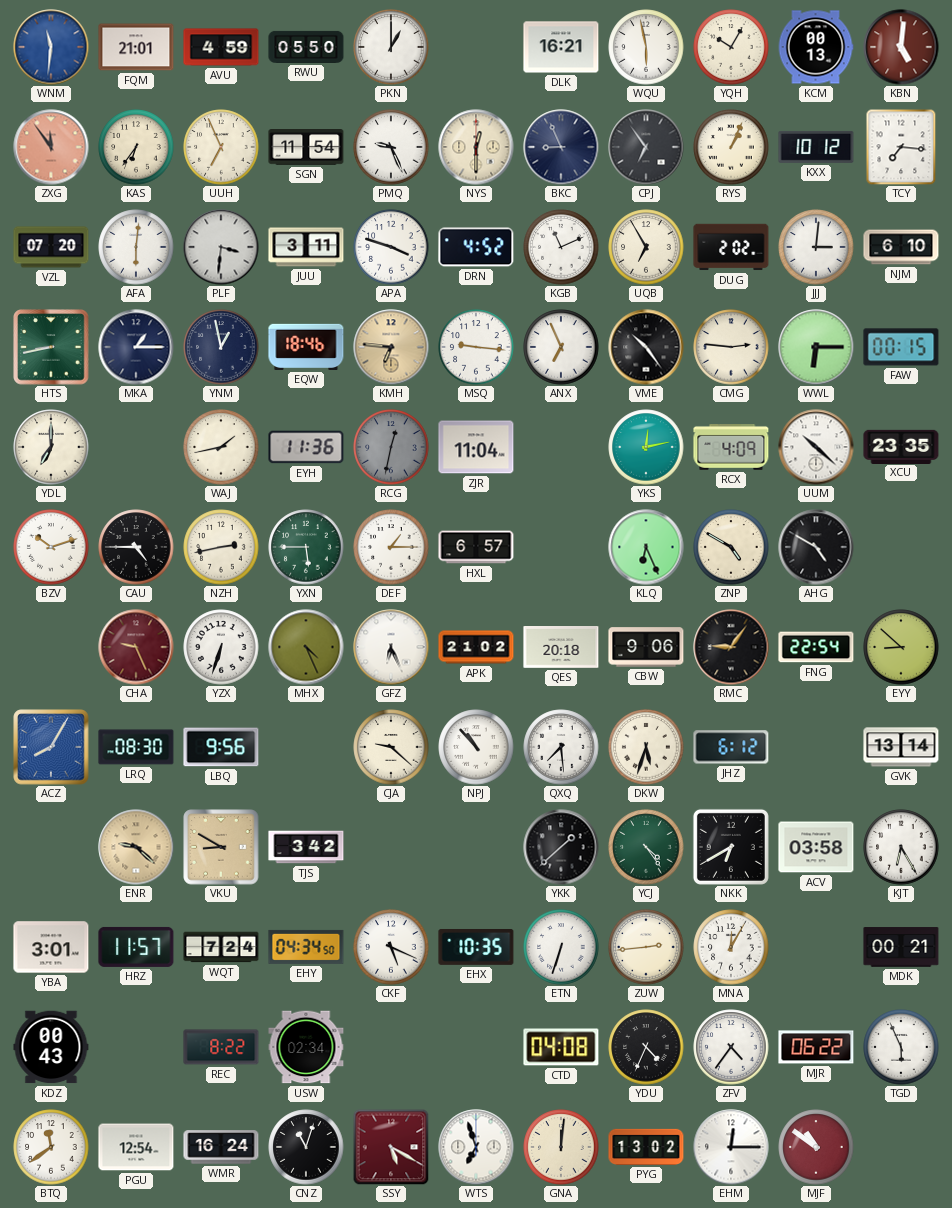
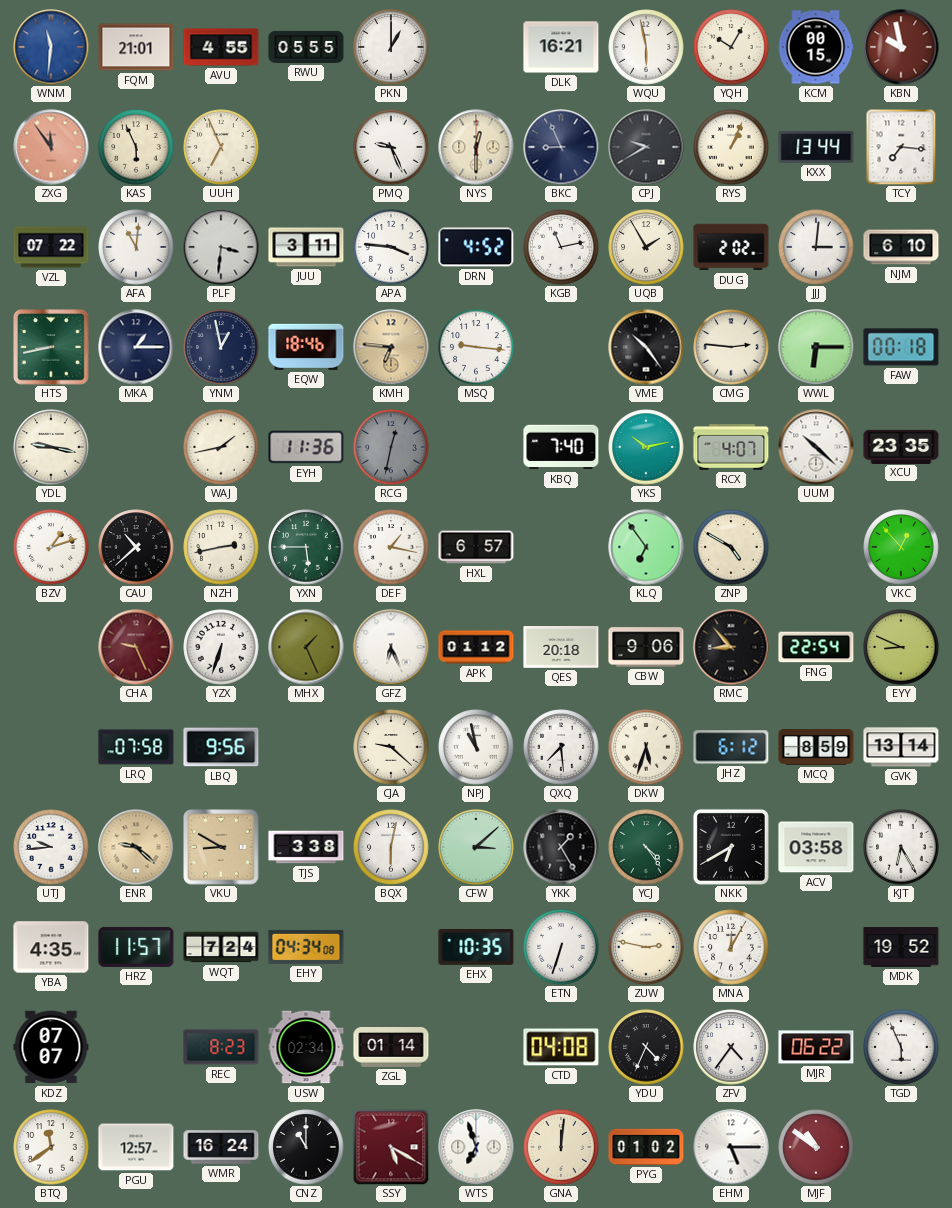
AVU: 4:59 -> 4:55 (221, 47)
RWU: 05:50 -> 05:55 (306, 47)
KCM: 00:13 -> 00:15 (816, 47)
KBN: 5:01 -> 9:58 (901, 47)
KAS: 6:36 -> 5:56 (136, 147)
SGN: 11:54 -> none (306, 148)
CPJ: 6:54 -> 9:40 (646, 147)
KXX: 10:12 -> 13:44 (816, 147)
VZL: 07:20 -> 07:22 (51, 247)
AFA: 6:01 -> 11:01 (136, 247)
APA: 3:48 -> 3:46 (391, 247)
KGB: 11:11 -> 11:13 (561, 247)
UQB: 6:55 -> 1:55 (646, 247)
ANX: 6:56 -> none (561, 347)
FAW: 00:15 -> 00:18 (901, 347)
YDL: 7:00 -> 9:17 (51, 447)
ZJR: 11:04 -> none (476, 447)
KBQ: none -> 7:40 (561, 447)
YKS: 12:13 -> 10:13 (646, 447)
RCX: 4:09 -> 4:07 (731, 448)
BZV: 10:12 -> 1:12 (51, 547)
CAU: 4:45 -> 10:38 (136, 547)
DEF: 1:15 -> 1:17 (391, 547)
KLQ: 6:26 -> 6:54 (646, 547)
AHG: 4:50 -> none (816, 547)
VKC: none -> 12:53 (901, 547)
MHX: 4:26 -> 1:26 (306, 647)
APK: 21:02 -> 01:12 (476, 647)
RMC: 9:06 -> 8:53 (731, 647)
EYY: 8:52 -> 8:49 (901, 647)
ACZ: 8:05 -> none (51, 747)
LRQ: 08:30 -> 07:58 (136, 747)
NPJ: 10:53 -> 10:58 (476, 747)
MCQ: none -> 8:59 (816, 748)
UTJ: none -> 9:44 (51, 847)
TJS: 3:42 -> 3:38 (306, 847)
BQX: none -> 6:02 (391, 847)
CFW: none -> 3:08 (476, 847)
YKK: 1:38 -> 1:25 (561, 847)
YBA: 3:01 -> 4:35 (51, 947)
EHY: 04:34:50 -> 04:34:08 (306, 947)
CKF: 5:19 -> none (391, 947)
ZUW: 2:44 -> 2:47 (646, 947)
MDK: 00:21 -> 19:52 (901, 947)
KDZ: 00:43 -> 07:07 (51, 1047)
REC: 8:22 -> 8:23 (221, 1047)
ZGL: none -> 01:14 (391, 1048)
PGU: 12:54 -> 12:57 (136, 1147)
CNZ: 11:03 -> 11:00 (306, 1147)
PYG: 13:02 -> 01:02 (646, 1147)
EHM: 12:15 -> 5:15 (731, 1147)
